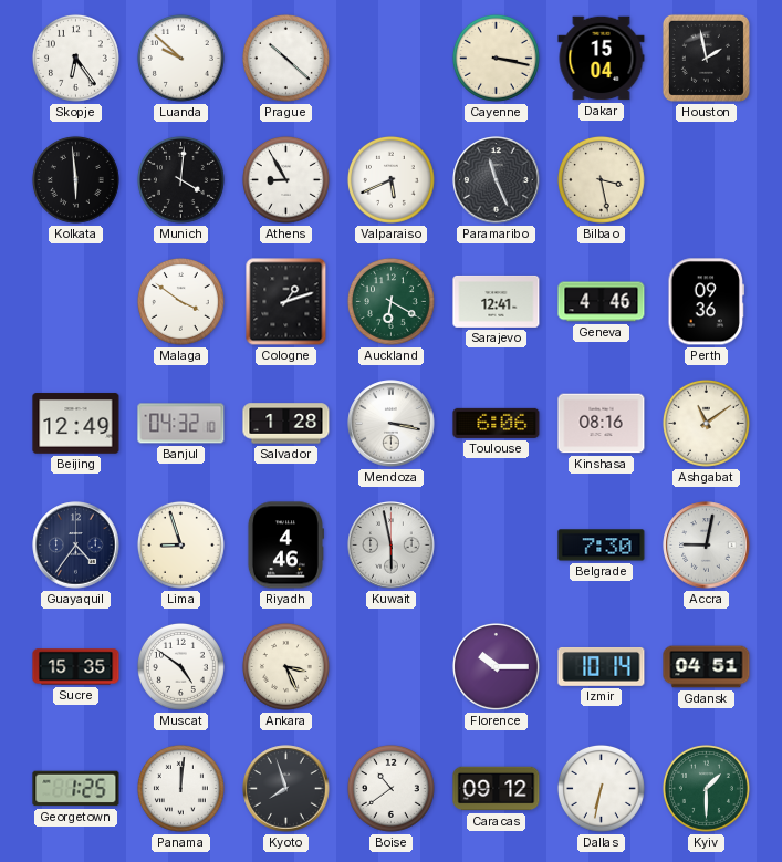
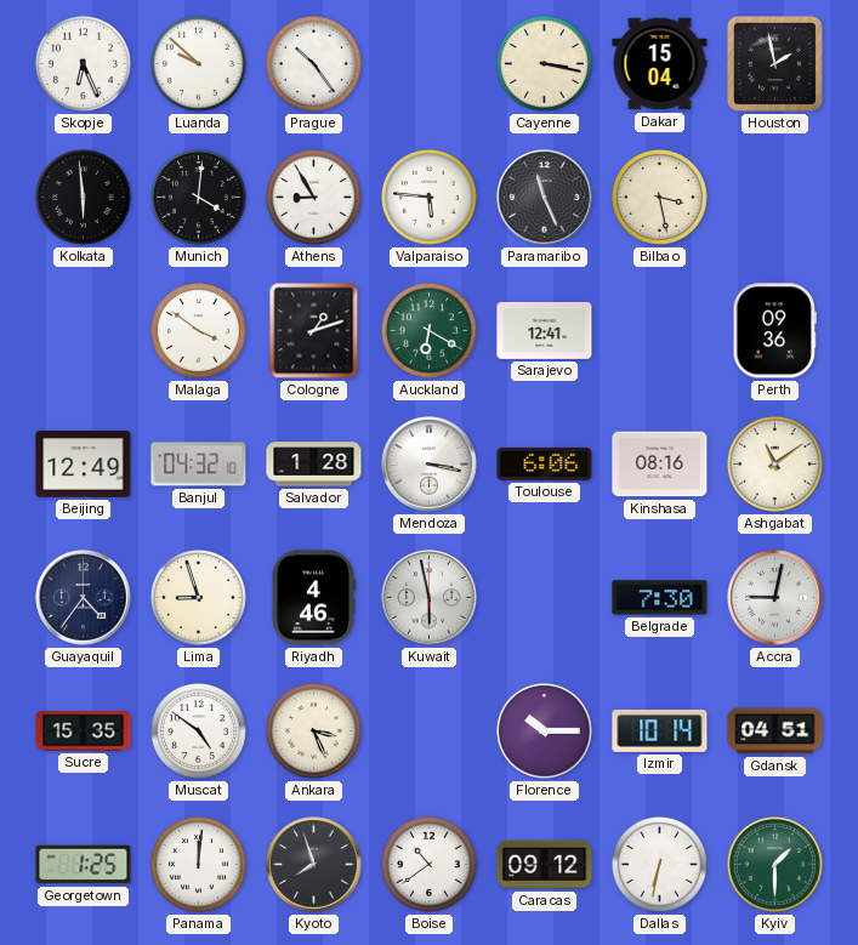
Skopje: 6:24 -> 6:26 (83, 63)
Prague: 10:22 -> 10:24 (313, 63)
Valparaiso: 5:41 -> 5:46 (428, 197)
Geneva: 4:46 -> none (602, 302)
